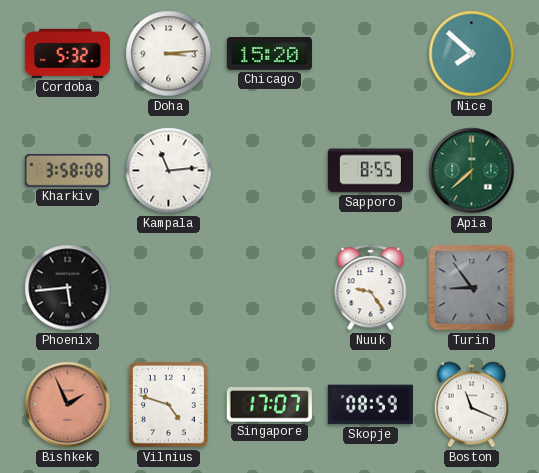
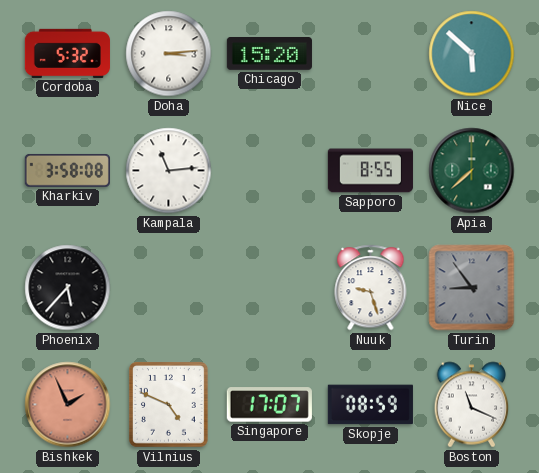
Nice: 7:52 -> 5:52 (472, 54)
Phoenix: 5:44 -> 5:37 (68, 288)
Nuuk: 9:24 -> 9:27 (371, 288)
Vilnius: 4:48 -> 4:49 (168, 405)
